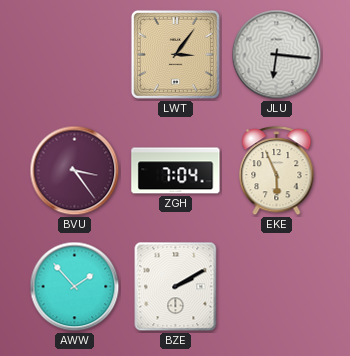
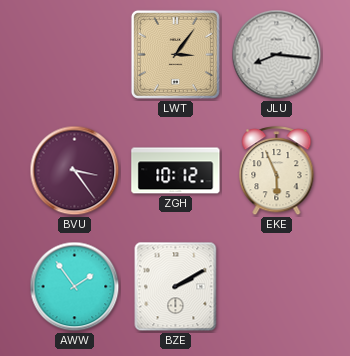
JLU: 6:16 -> 8:16 (277, 55)
ZGH: 7:04 -> 10:12 (176, 171)
AWW: 1:53 -> 1:54 (75, 287)
